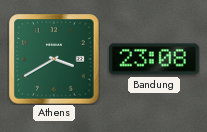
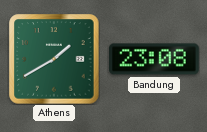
Athens: 3:40 -> 1:40 (54, 59)
